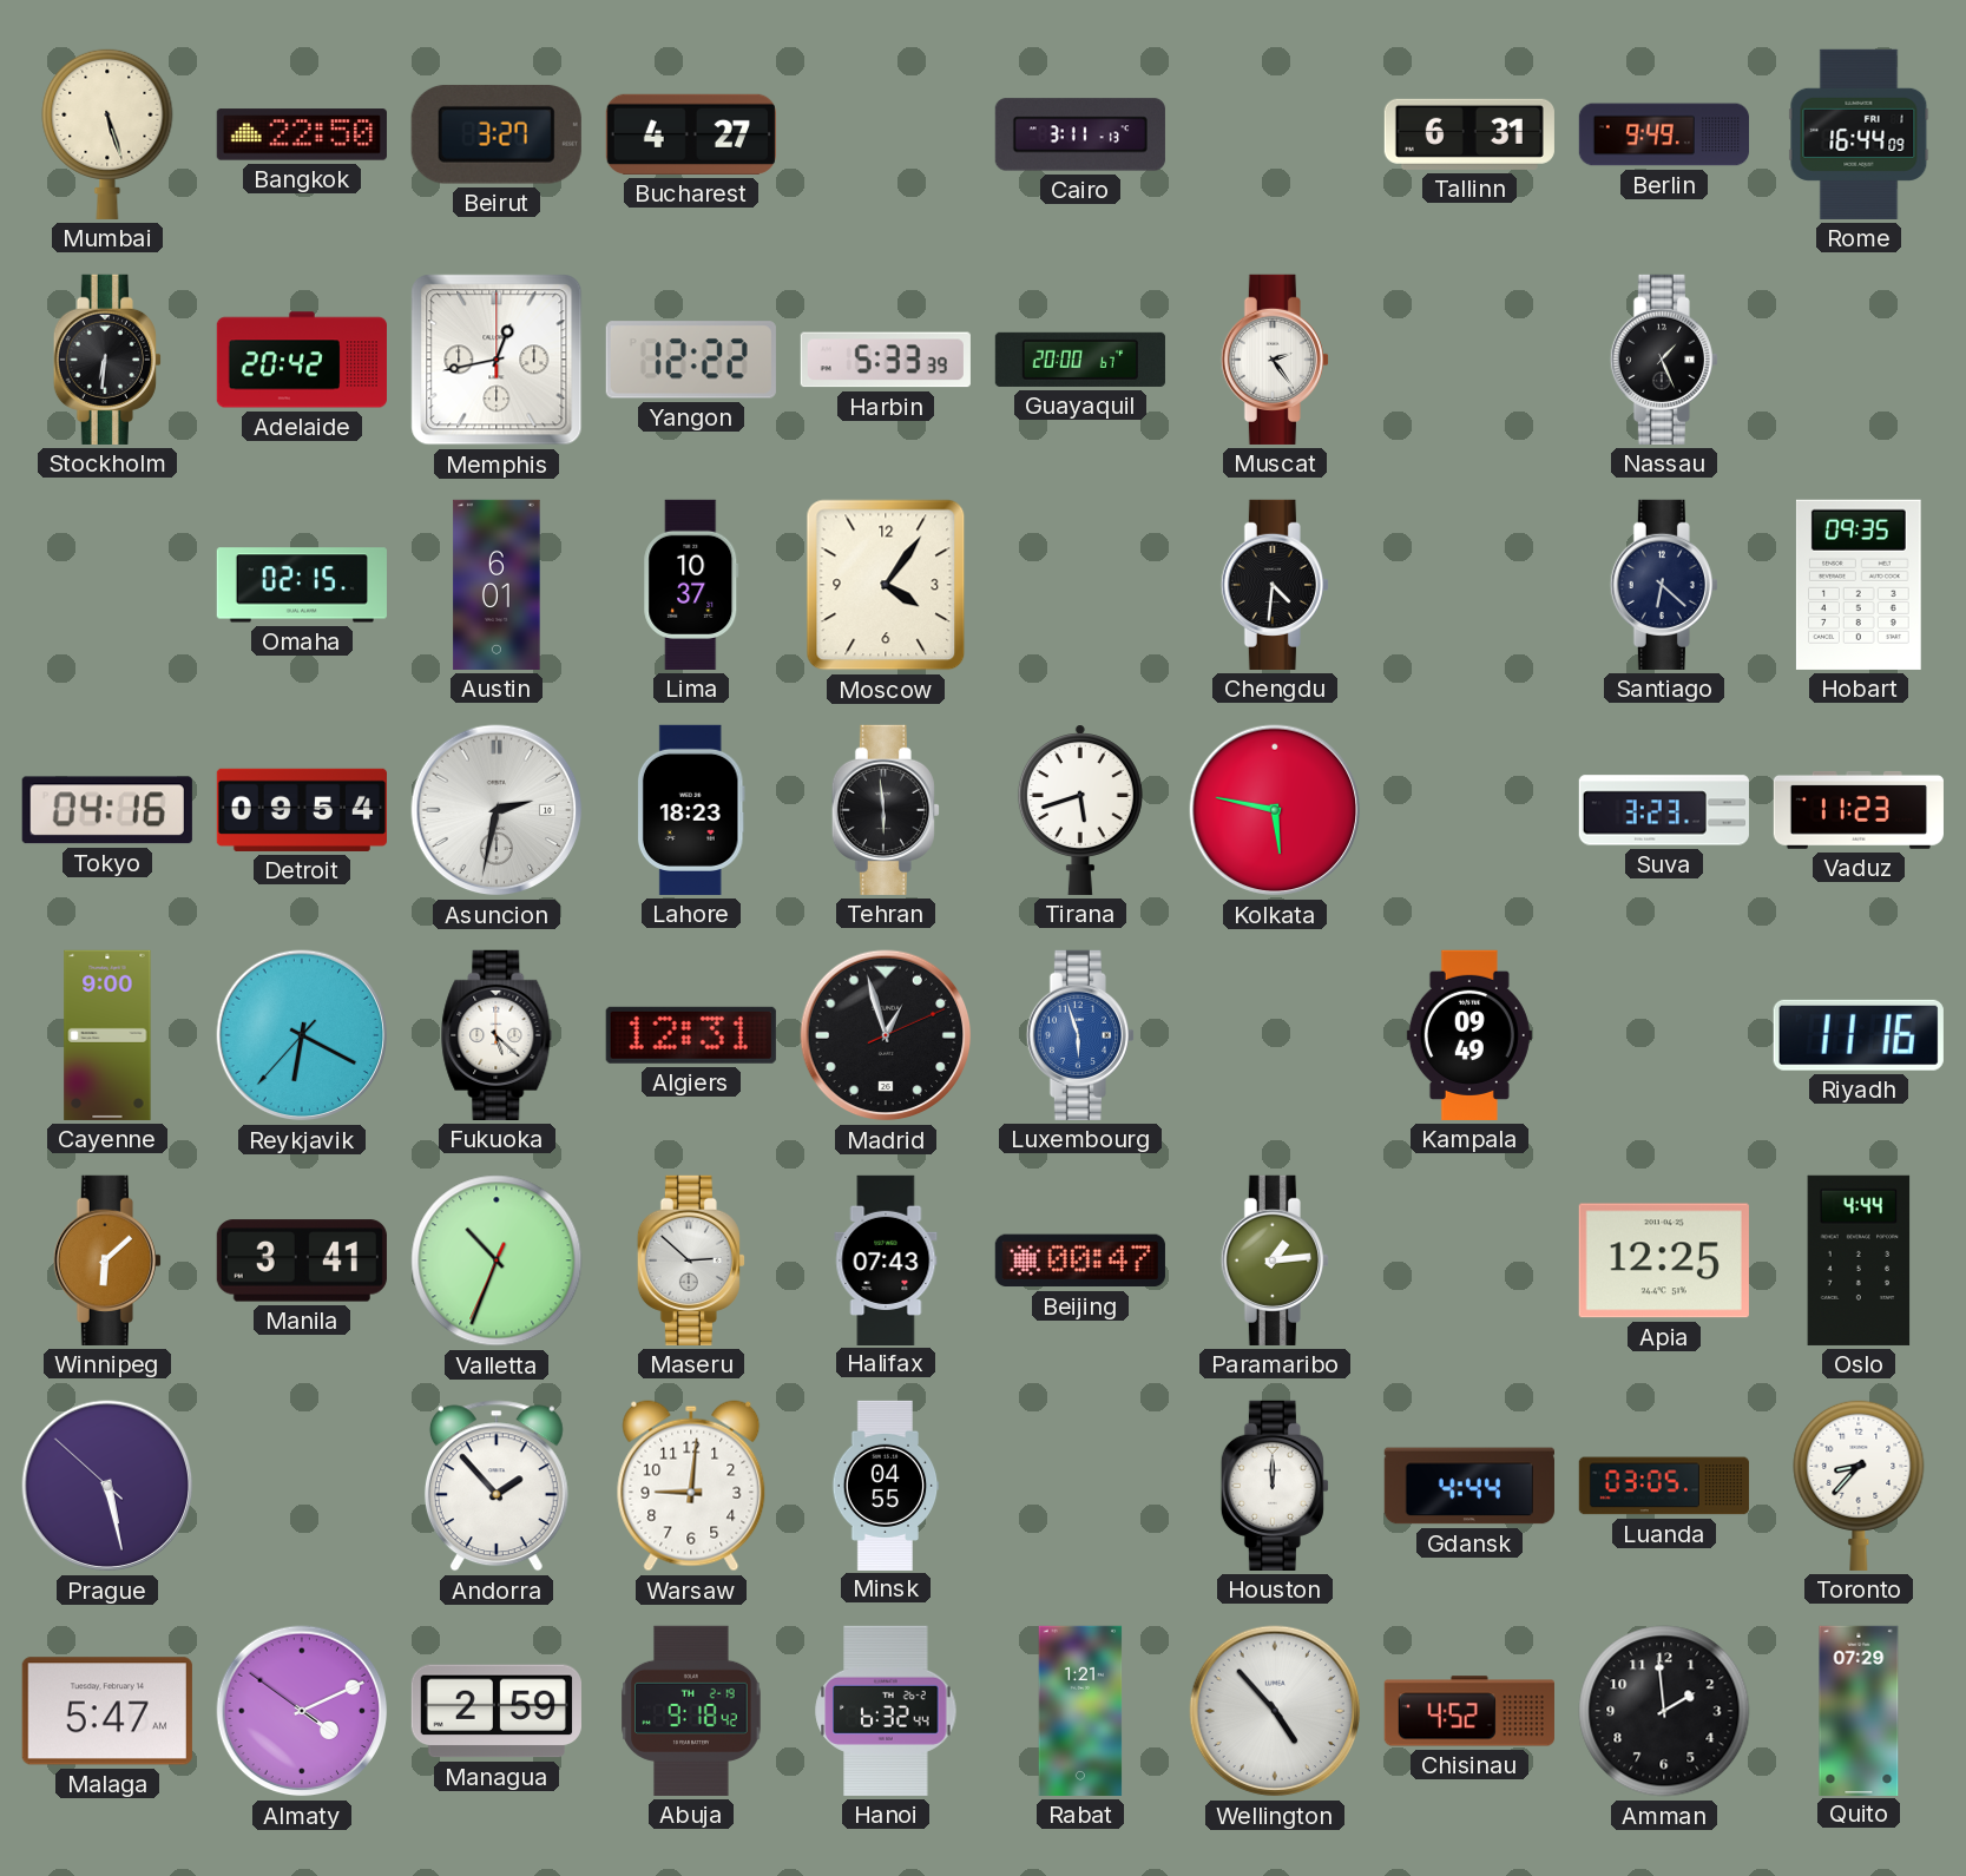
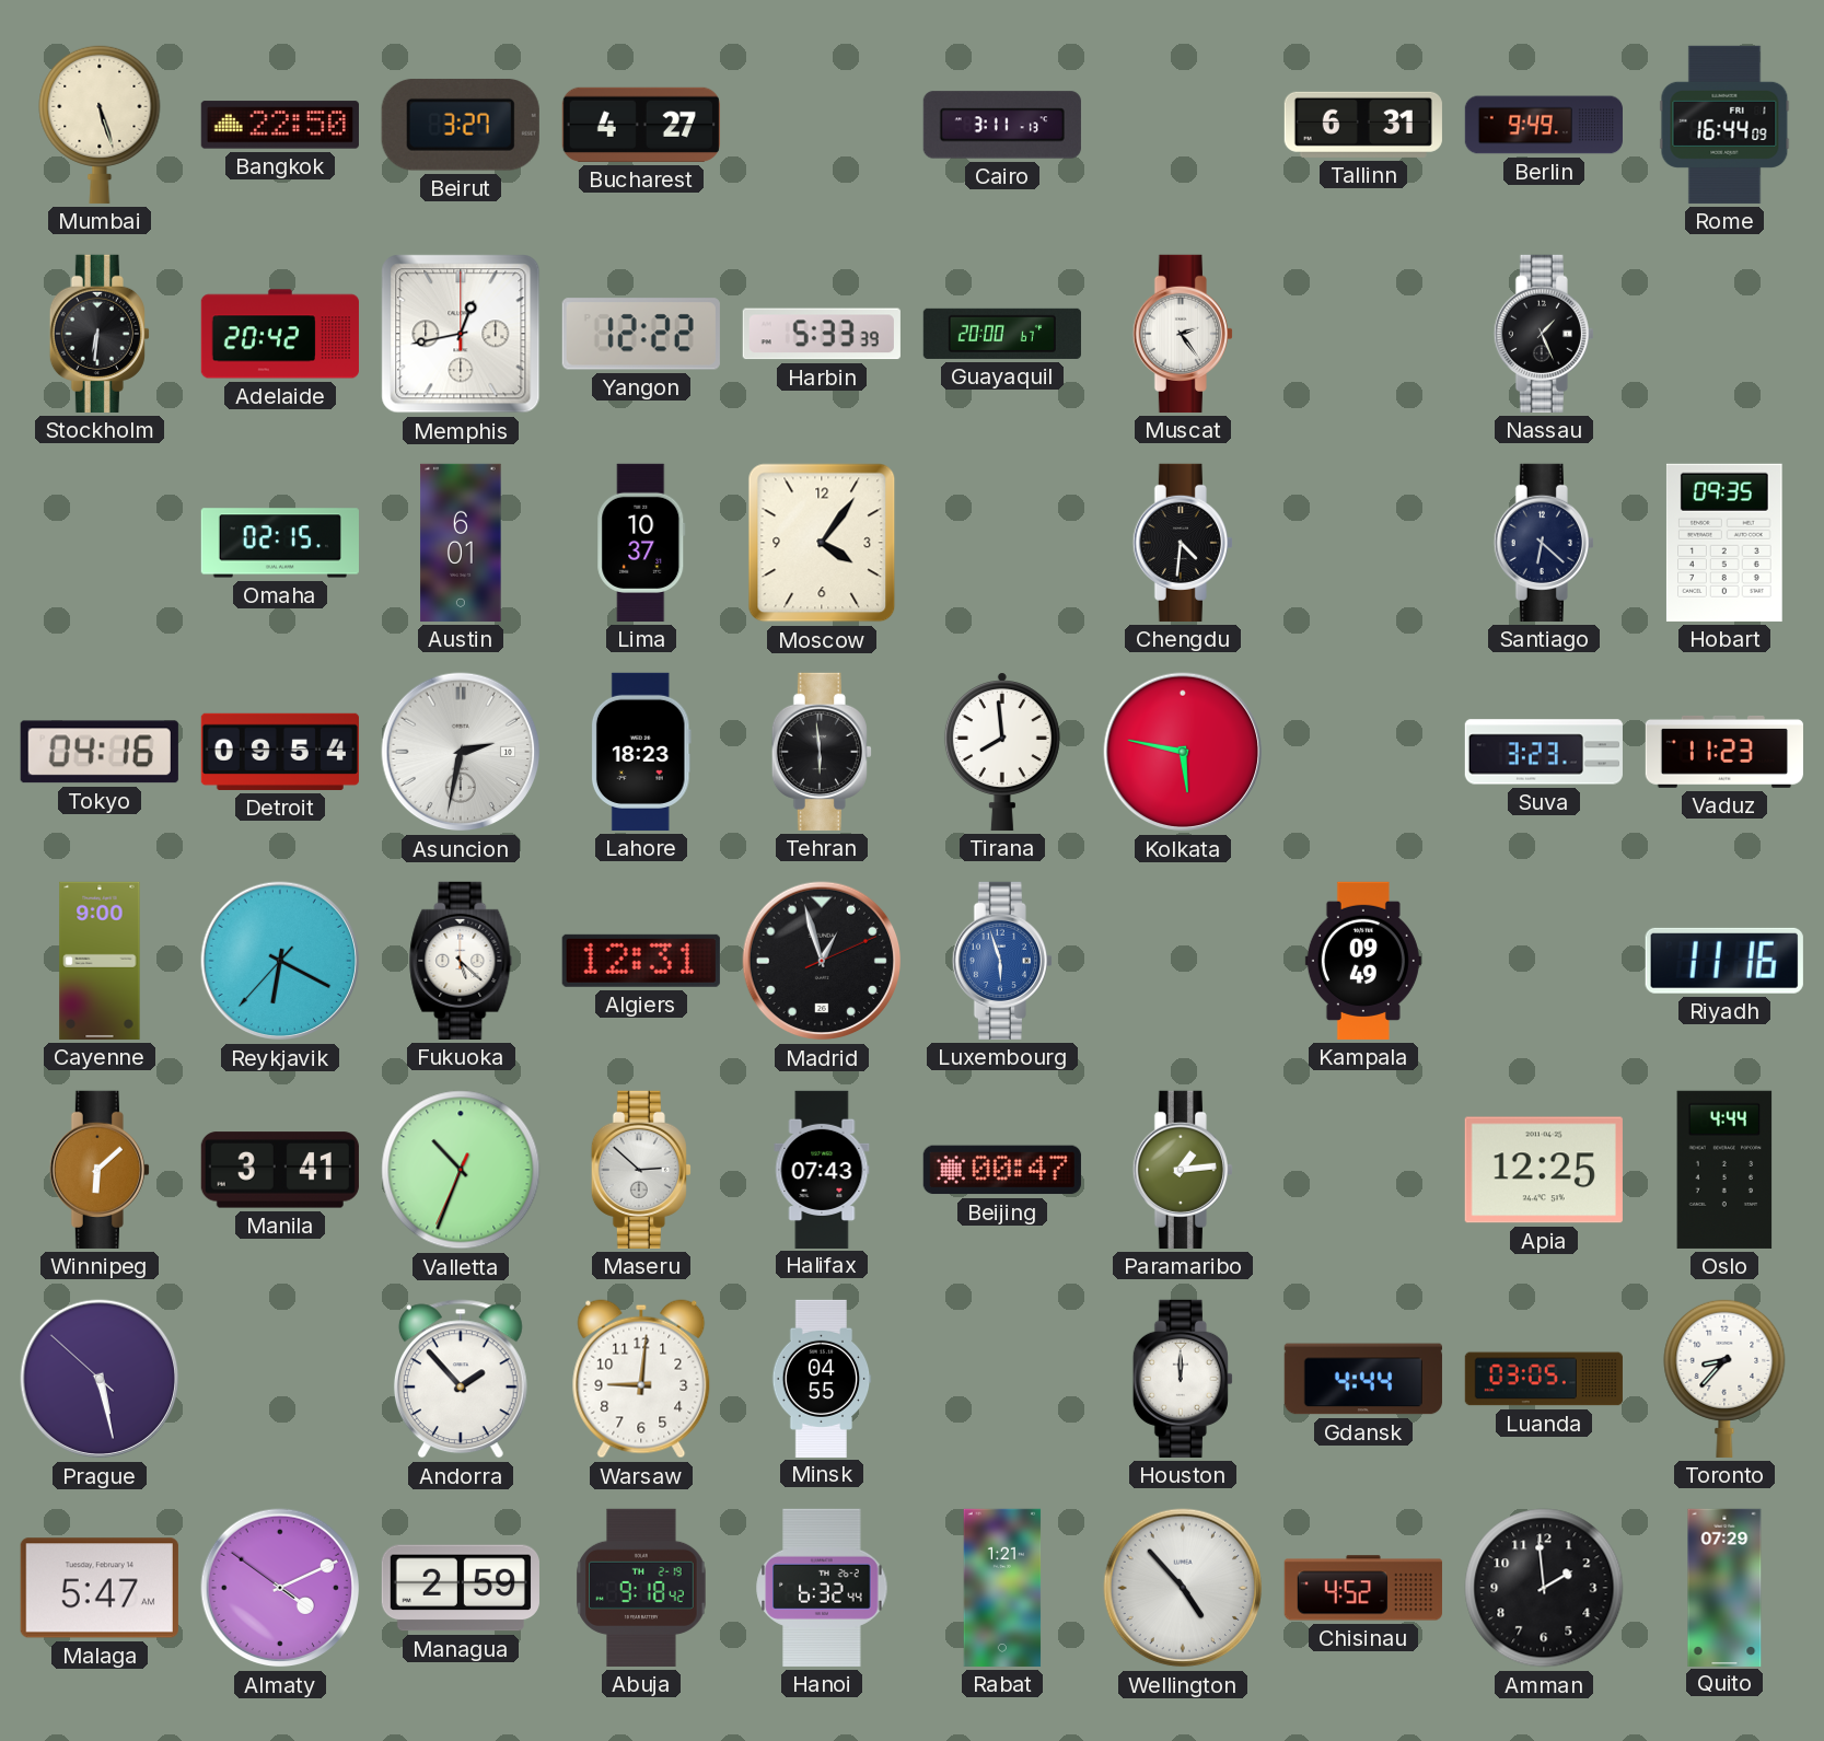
Tirana: 5:42 -> 7:59 (1001, 752)
